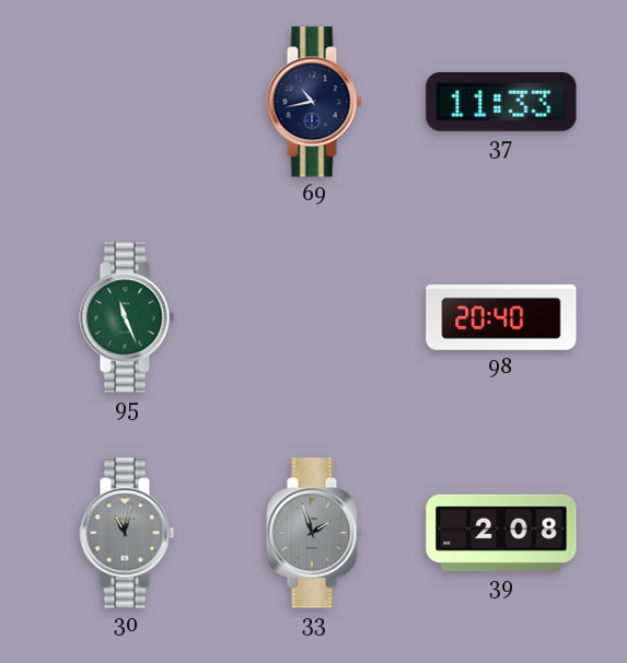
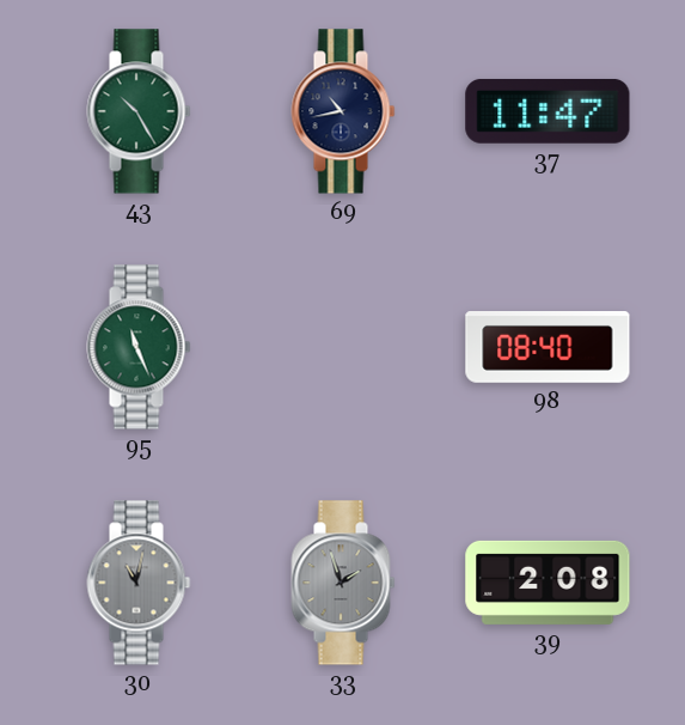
43: none -> 10:25 (139, 111)
37: 11:33 -> 11:47 (548, 111)
98: 20:40 -> 08:40 (548, 348)
